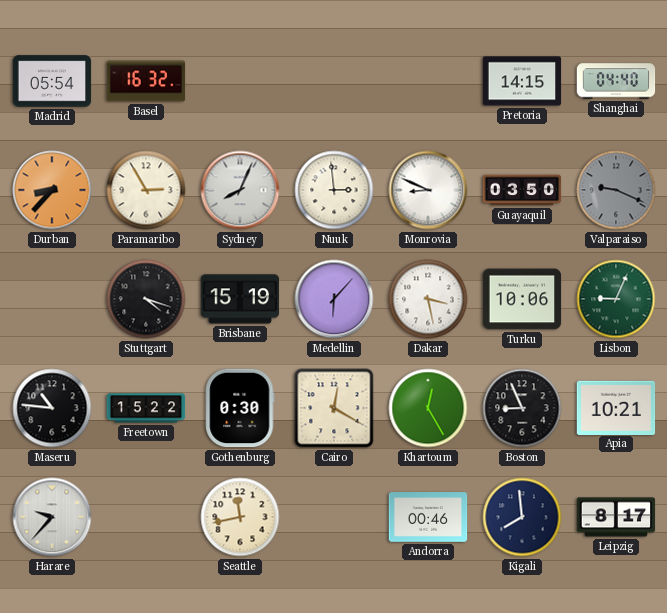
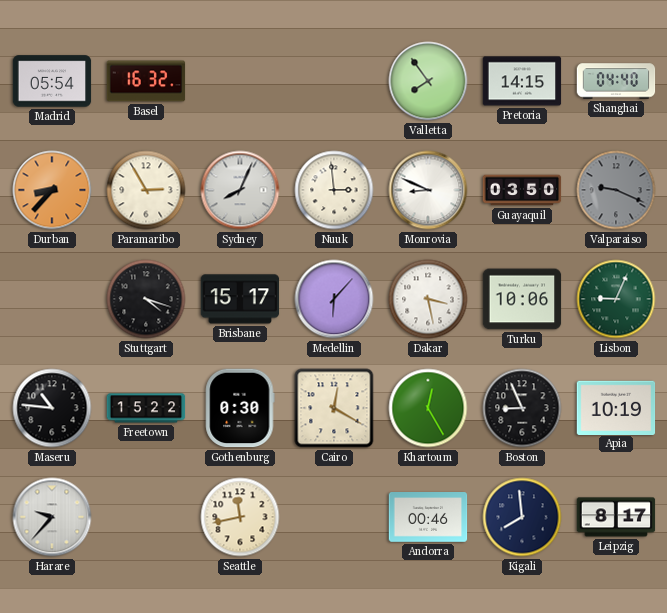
Valletta: none -> 7:54 (428, 81)
Brisbane: 15:19 -> 15:17 (240, 299)
Apia: 10:21 -> 10:19 (616, 407)
